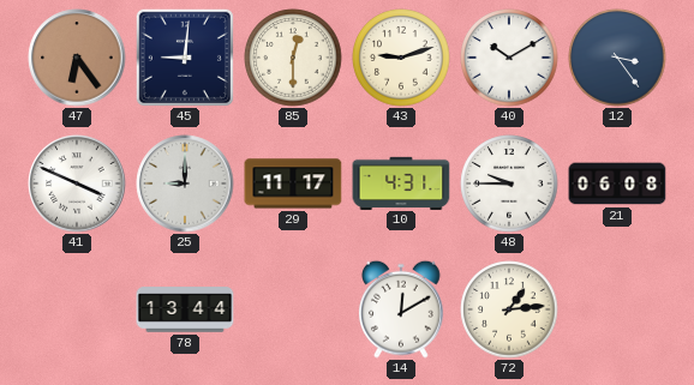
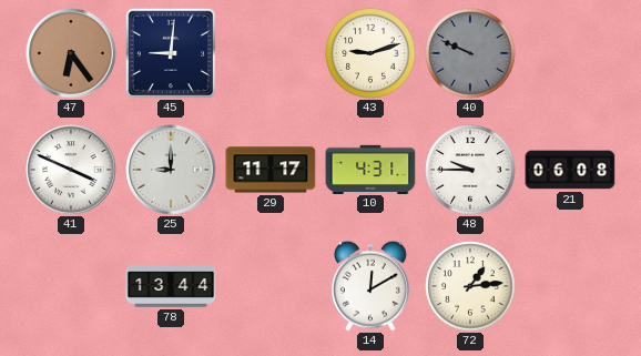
85: 12:30 -> none (293, 58)
40: 10:10 -> 9:49 (470, 53)
40 dial: white -> grey (470, 53)
12: 3:24 -> none (617, 58)
